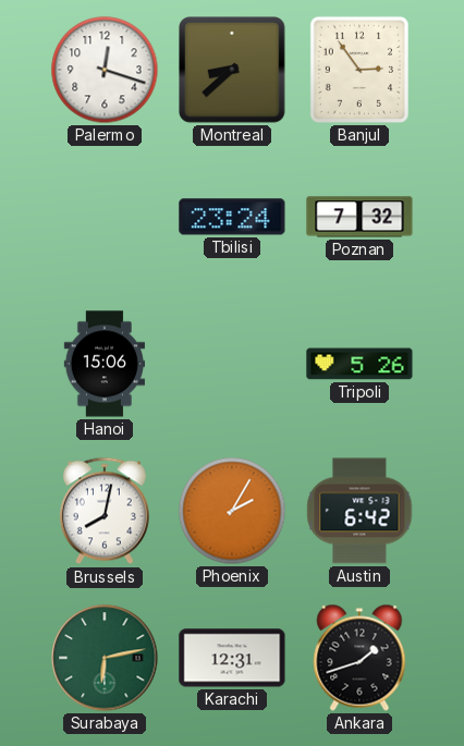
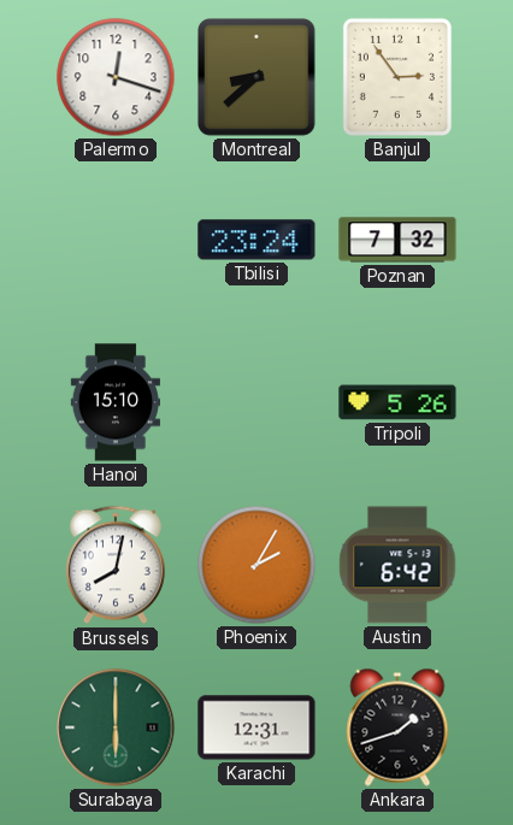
Hanoi: 15:06 -> 15:10 (116, 402)
Surabaya: 6:13 -> 6:00 (116, 727)
